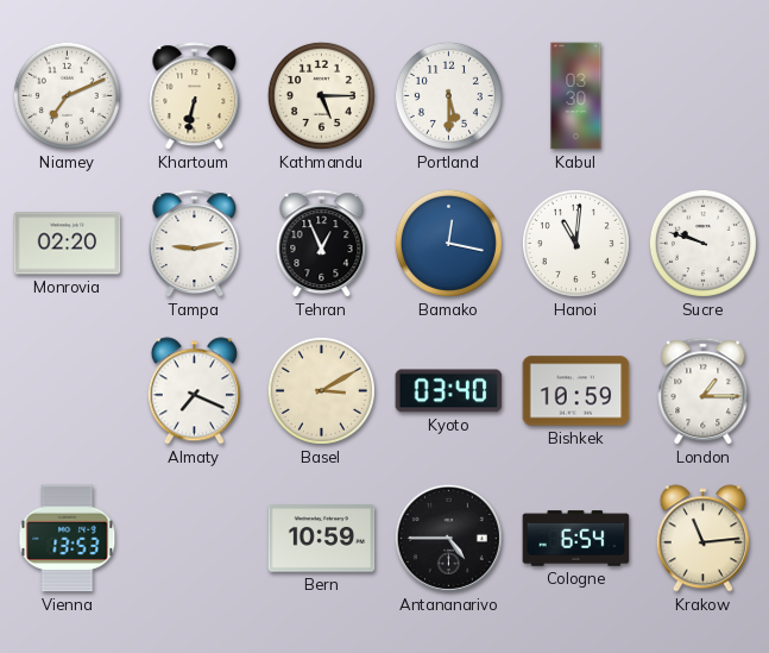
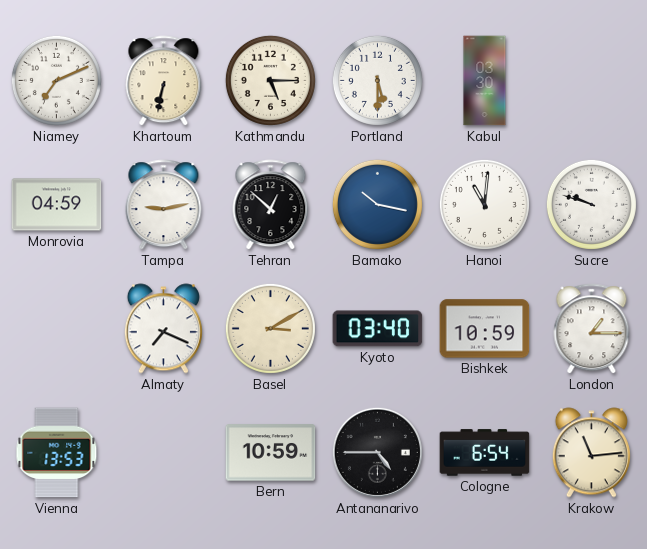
Monrovia: 02:20 -> 04:59 (57, 205)
Tehran: 12:56 -> 12:52 (271, 205)
Bamako: 12:17 -> 10:17 (377, 204)
